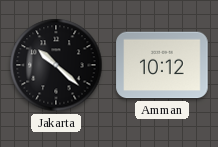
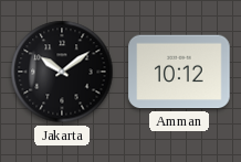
Jakarta: 10:22 -> 10:09 (62, 72)
